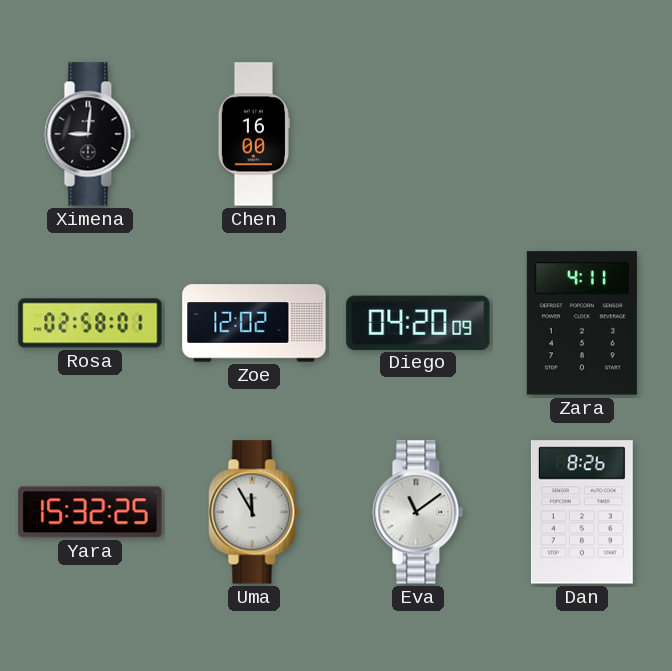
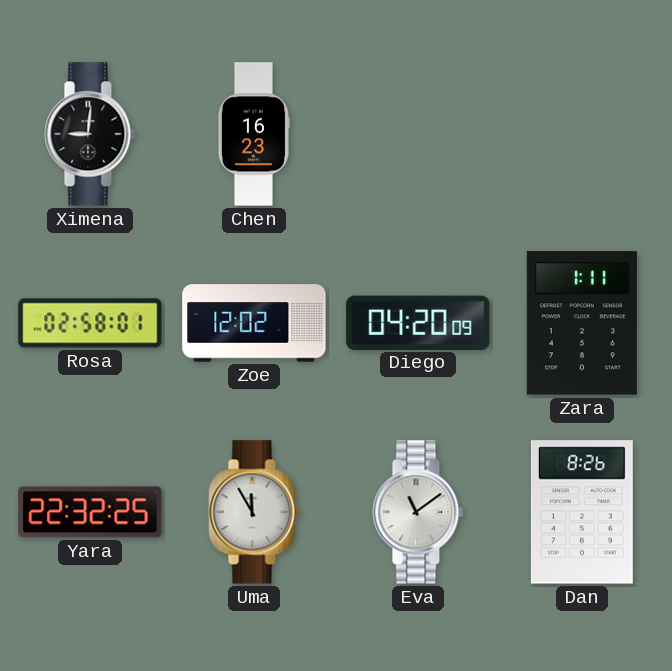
Chen: 16:00 -> 16:23 (254, 134)
Zara: 4:11 -> 1:11 (582, 323)
Yara: 15:32 -> 22:32 (90, 512)
